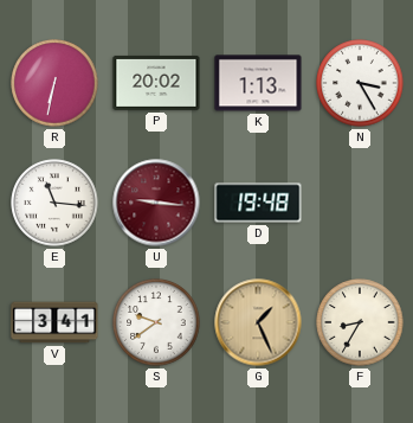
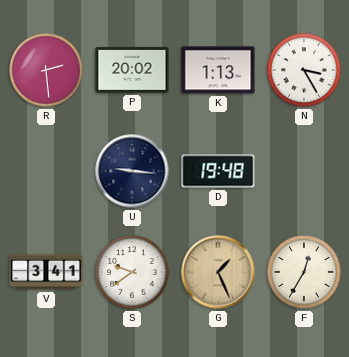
R: 6:32 -> 2:29 (46, 70)
E: 11:16 -> none (54, 203)
U dial: burgundy -> navy (132, 171)
F: 8:35 -> 12:35 (304, 272)
